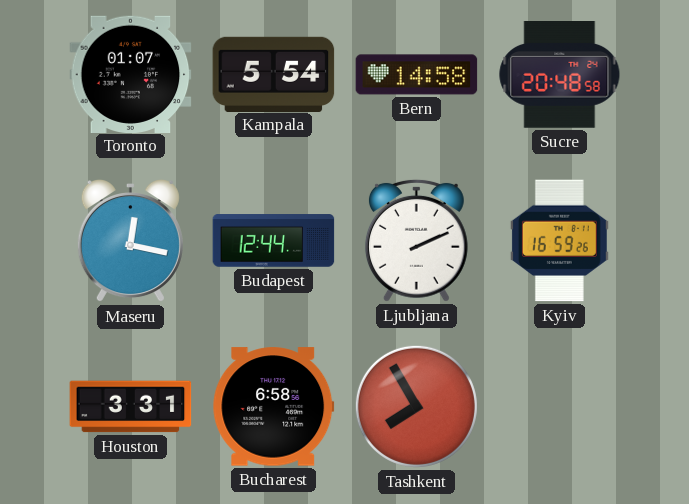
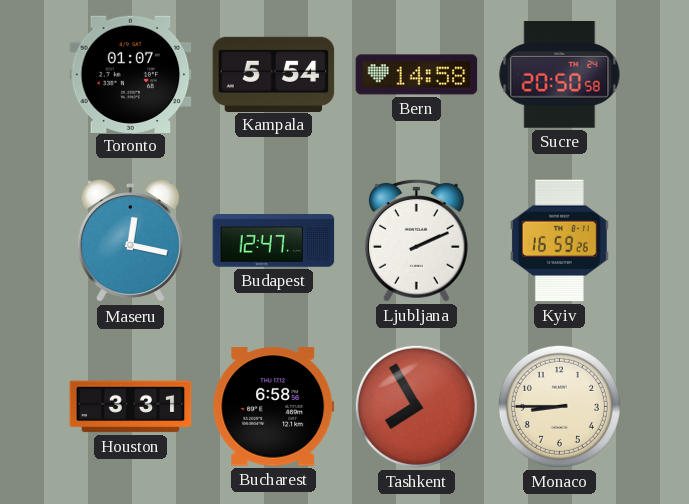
Sucre: 20:48 -> 20:50 (560, 75)
Budapest: 12:44 -> 12:47 (274, 241)
Monaco: none -> 8:45 (559, 406)
